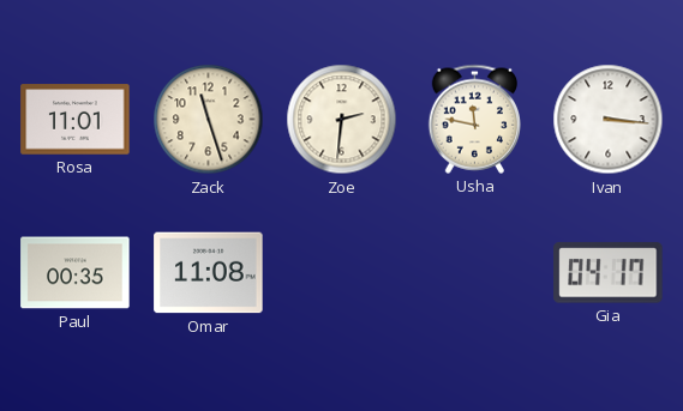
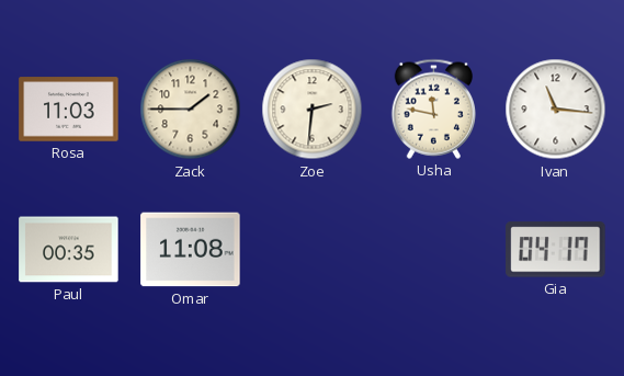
Rosa: 11:01 -> 11:03 (69, 110)
Zack: 11:27 -> 1:45 (191, 110)
Ivan: 3:16 -> 11:16 (556, 110)
